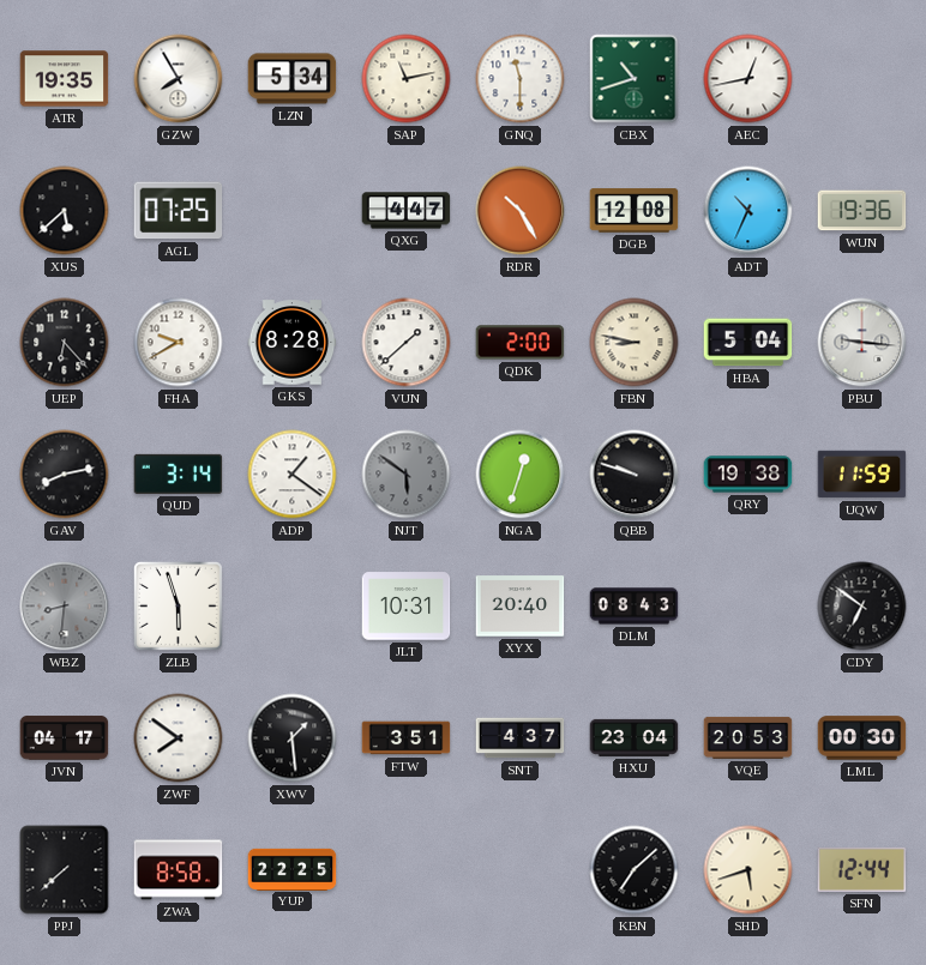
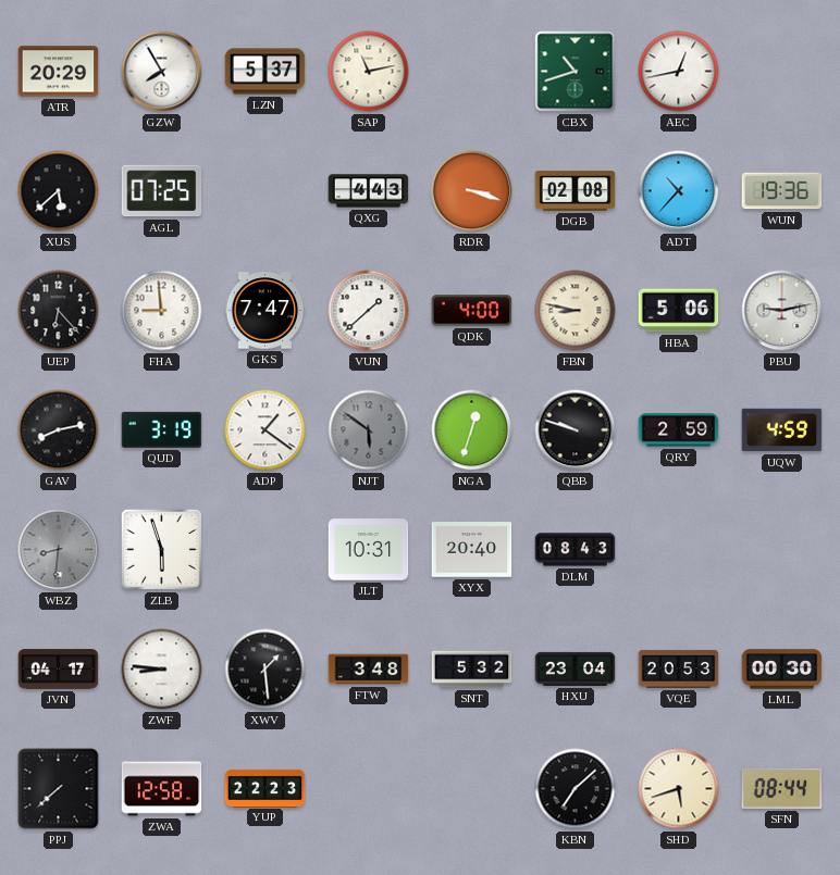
ATR: 19:35 -> 20:29 (59, 72)
LZN: 5:34 -> 5:37 (265, 72)
GNQ: 11:30 -> none (521, 79)
QXG: 4:47 -> 4:43 (369, 191)
RDR: 10:25 -> 3:18 (472, 191)
DGB: 12:08 -> 02:08 (576, 191)
ADT: 10:34 -> 10:37 (679, 191)
FHA: 9:40 -> 8:59 (162, 311)
GKS: 8:28 -> 7:47 (265, 311)
QDK: 2:00 -> 4:00 (472, 311)
HBA: 5:04 -> 5:06 (679, 311)
PBU: 9:16 -> 9:13 (782, 311)
QUD: 3:14 -> 3:19 (162, 429)
QRY: 19:38 -> 2:59 (679, 430)
UQW: 11:59 -> 4:59 (782, 430)
CDY: 6:51 -> none (862, 607)
ZWF: 7:51 -> 8:46 (162, 670)
FTW: 3:51 -> 3:48 (369, 670)
SNT: 4:37 -> 5:32 (472, 670)
ZWA: 8:58 -> 12:58 (162, 789)
YUP: 22:25 -> 22:23 (265, 788)
SFN: 12:44 -> 08:44 (782, 788)
